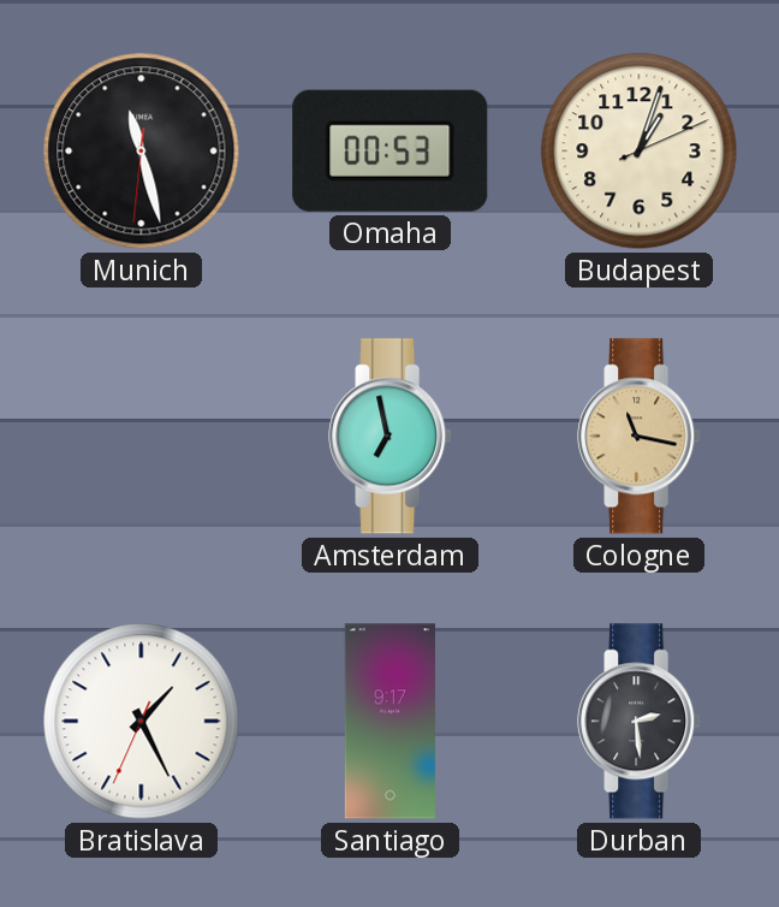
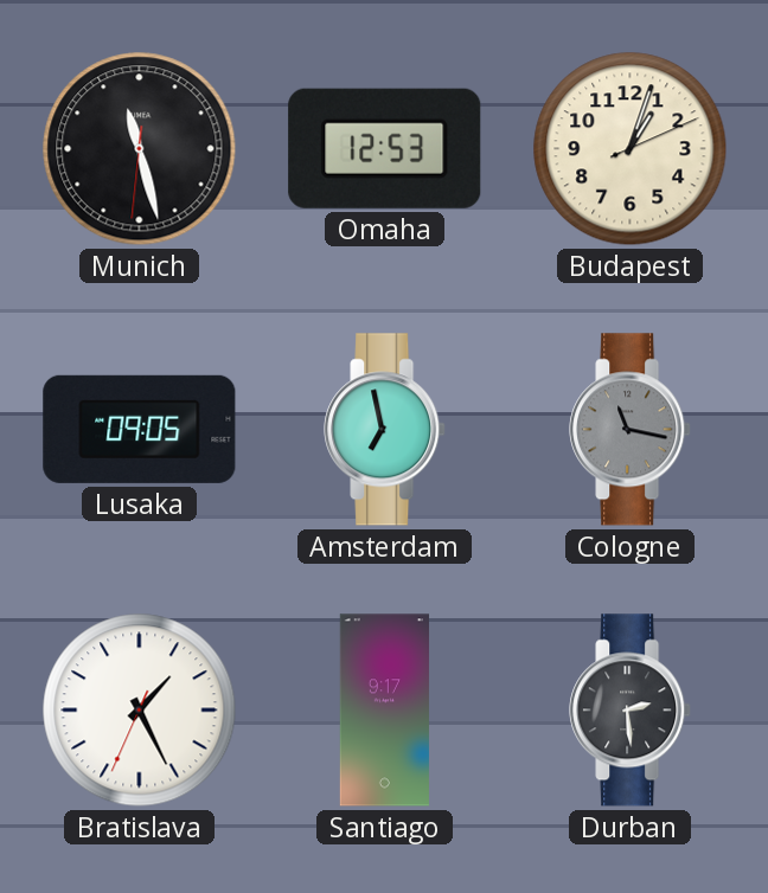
Omaha: 00:53 -> 12:53 (385, 148)
Lusaka: none -> 09:05 (140, 429)
Cologne dial: champagne -> grey (631, 430)
